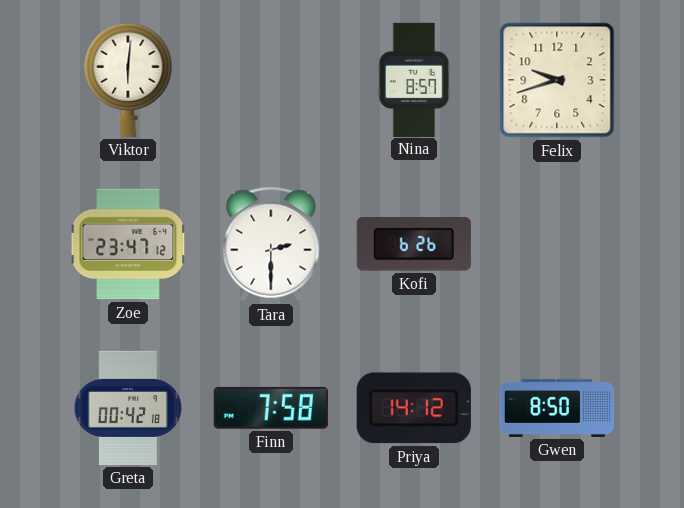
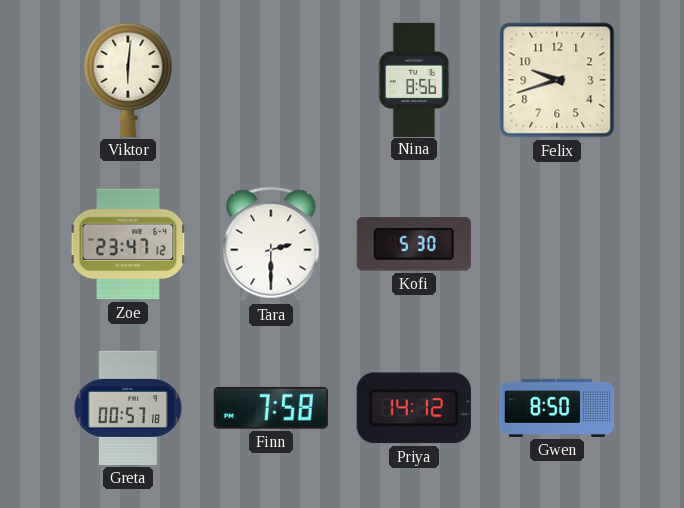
Nina: 8:57 -> 8:56 (414, 79)
Kofi: 6:26 -> 5:30 (414, 245)
Greta: 00:42 -> 00:57 (128, 408)
